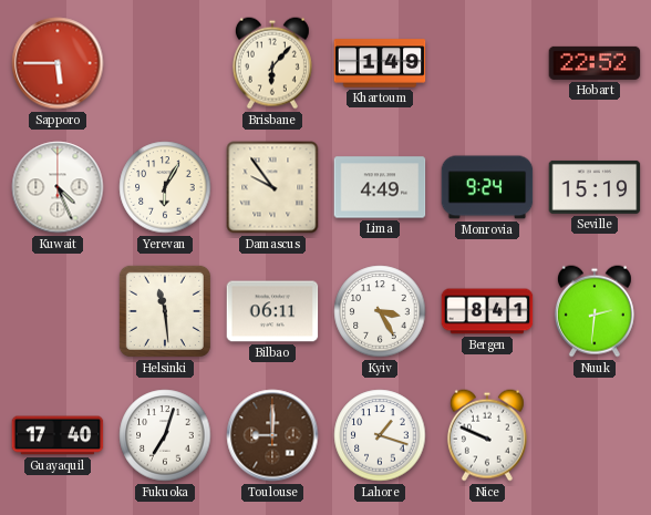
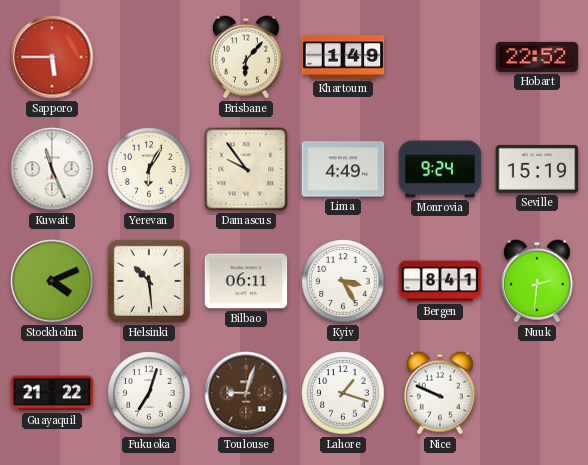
Kuwait: 4:26 -> 11:26 (52, 169)
Stockholm: none -> 4:11 (52, 281)
Helsinki: 11:29 -> 10:29 (149, 281)
Guayaquil: 17:40 -> 21:22 (52, 393)
Toulouse: 9:00 -> 9:03 (246, 393)
